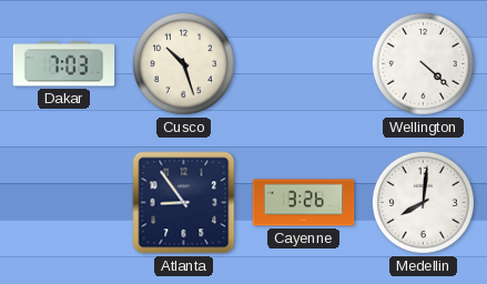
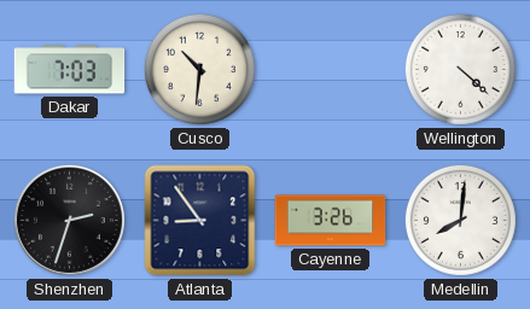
Cusco: 10:27 -> 10:31 (199, 69)
Shenzhen: none -> 2:33 (69, 220)
